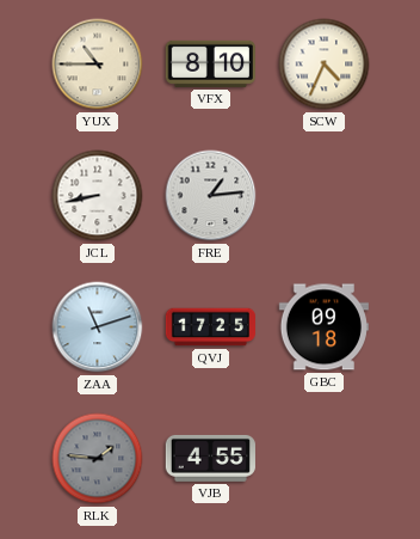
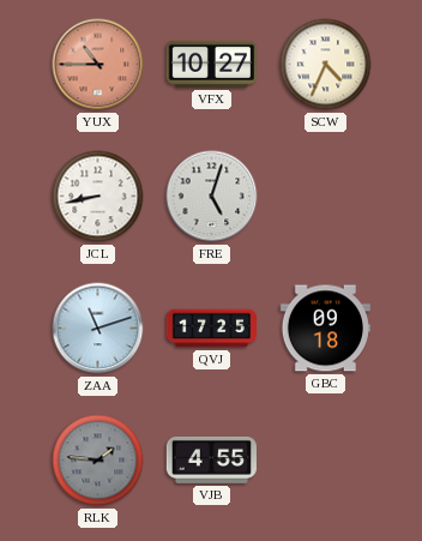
YUX dial: cream -> salmon (98, 65)
VFX: 8:10 -> 10:27 (211, 64)
FRE: 1:14 -> 5:03 (212, 197)
